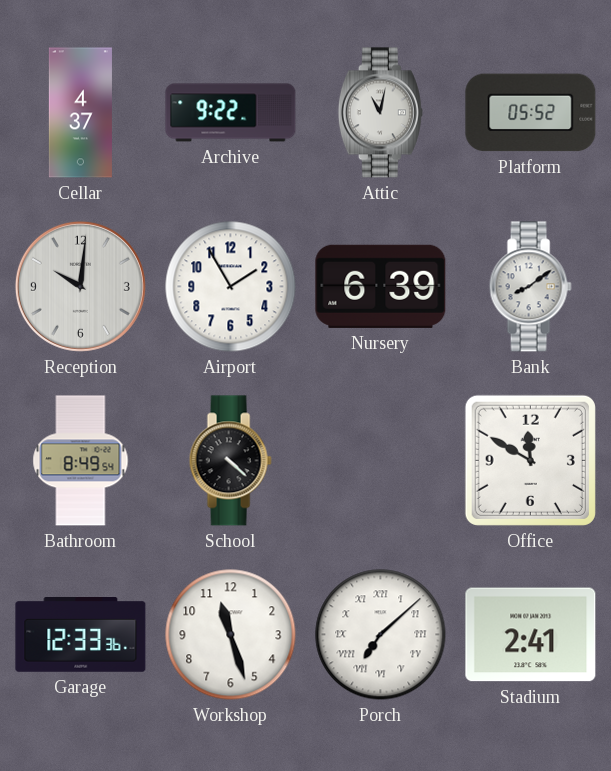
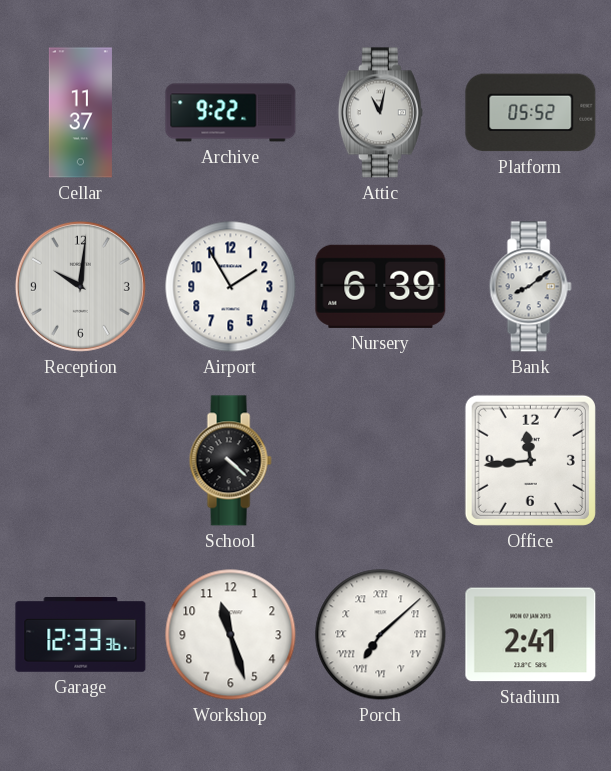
Cellar: 4:37 -> 11:37 (80, 113)
Bathroom: 8:49 -> none (81, 461)
Office: 11:50 -> 11:44 (530, 460)
